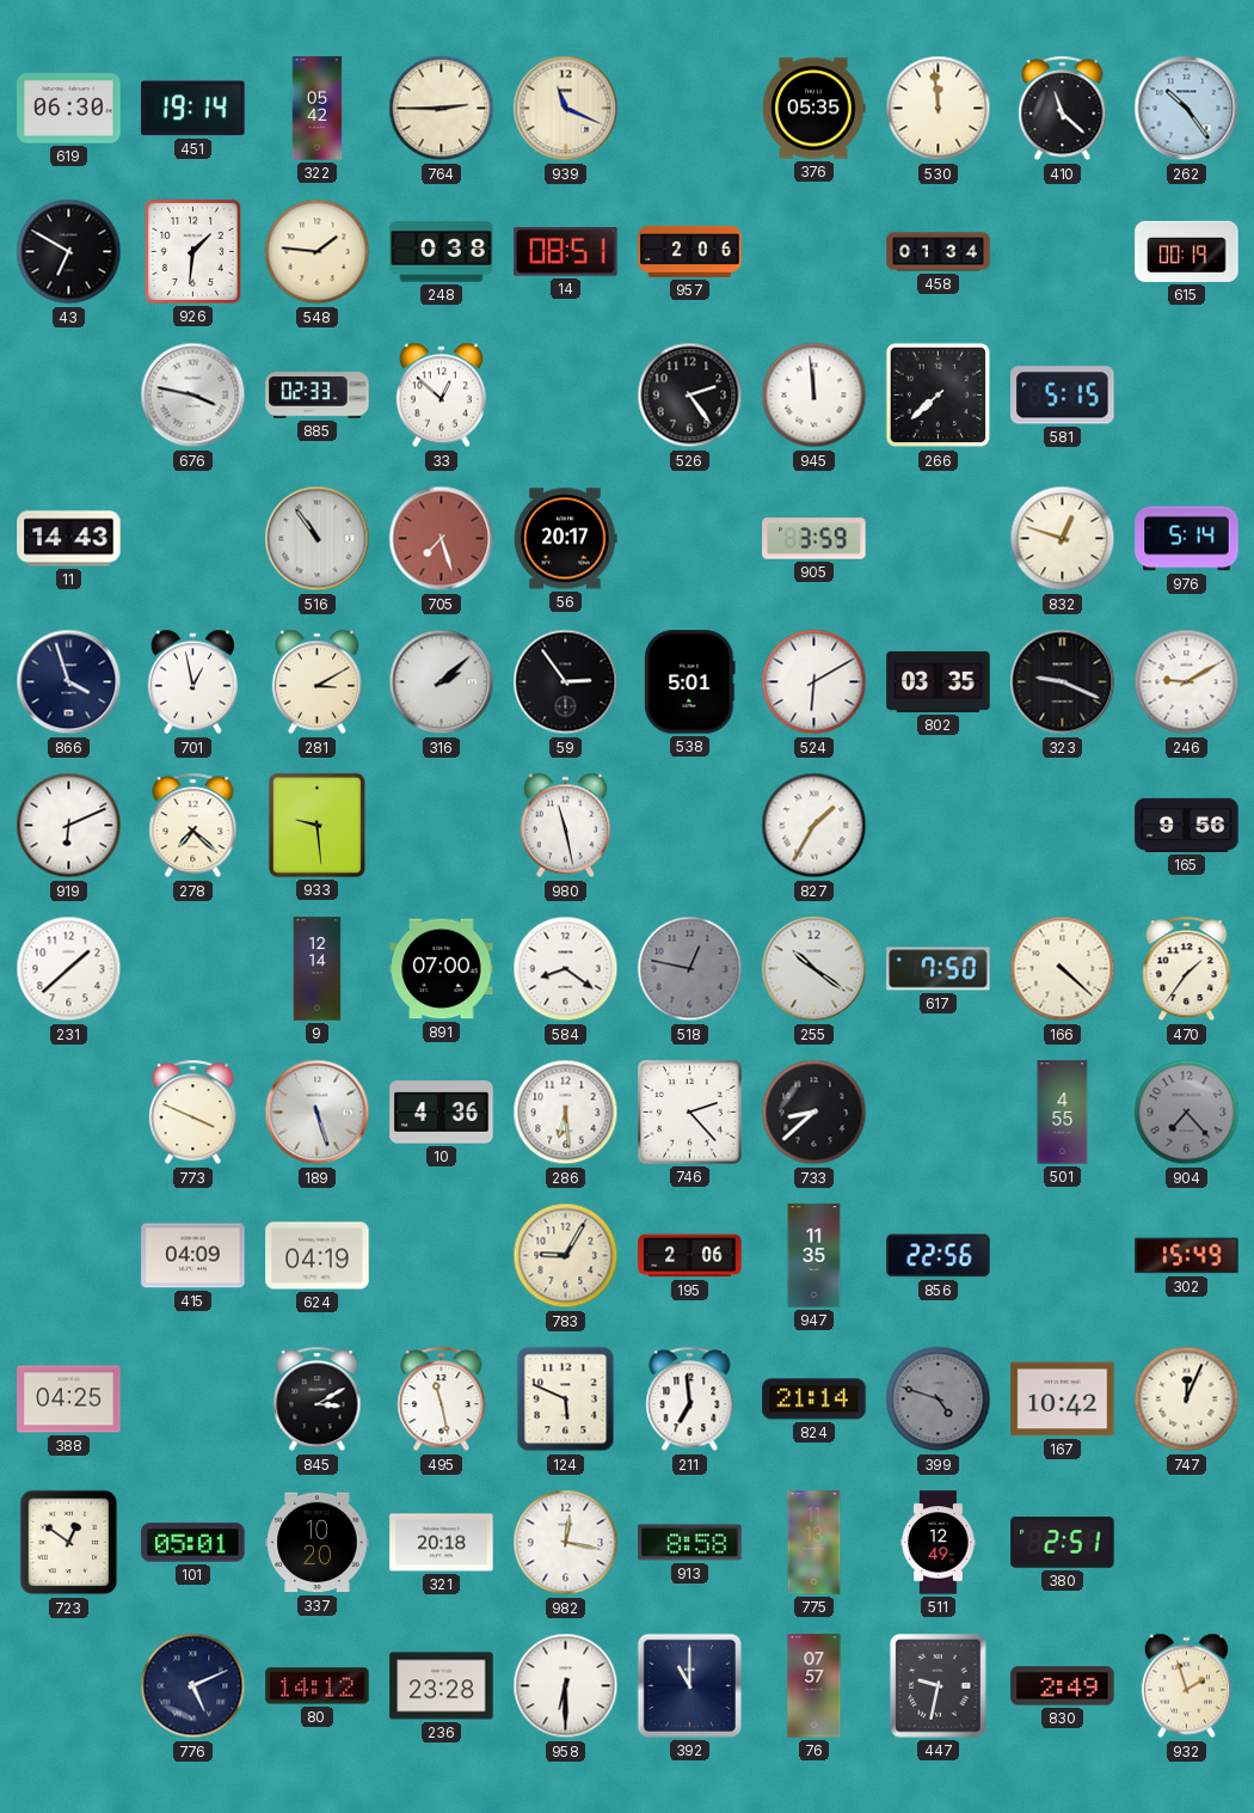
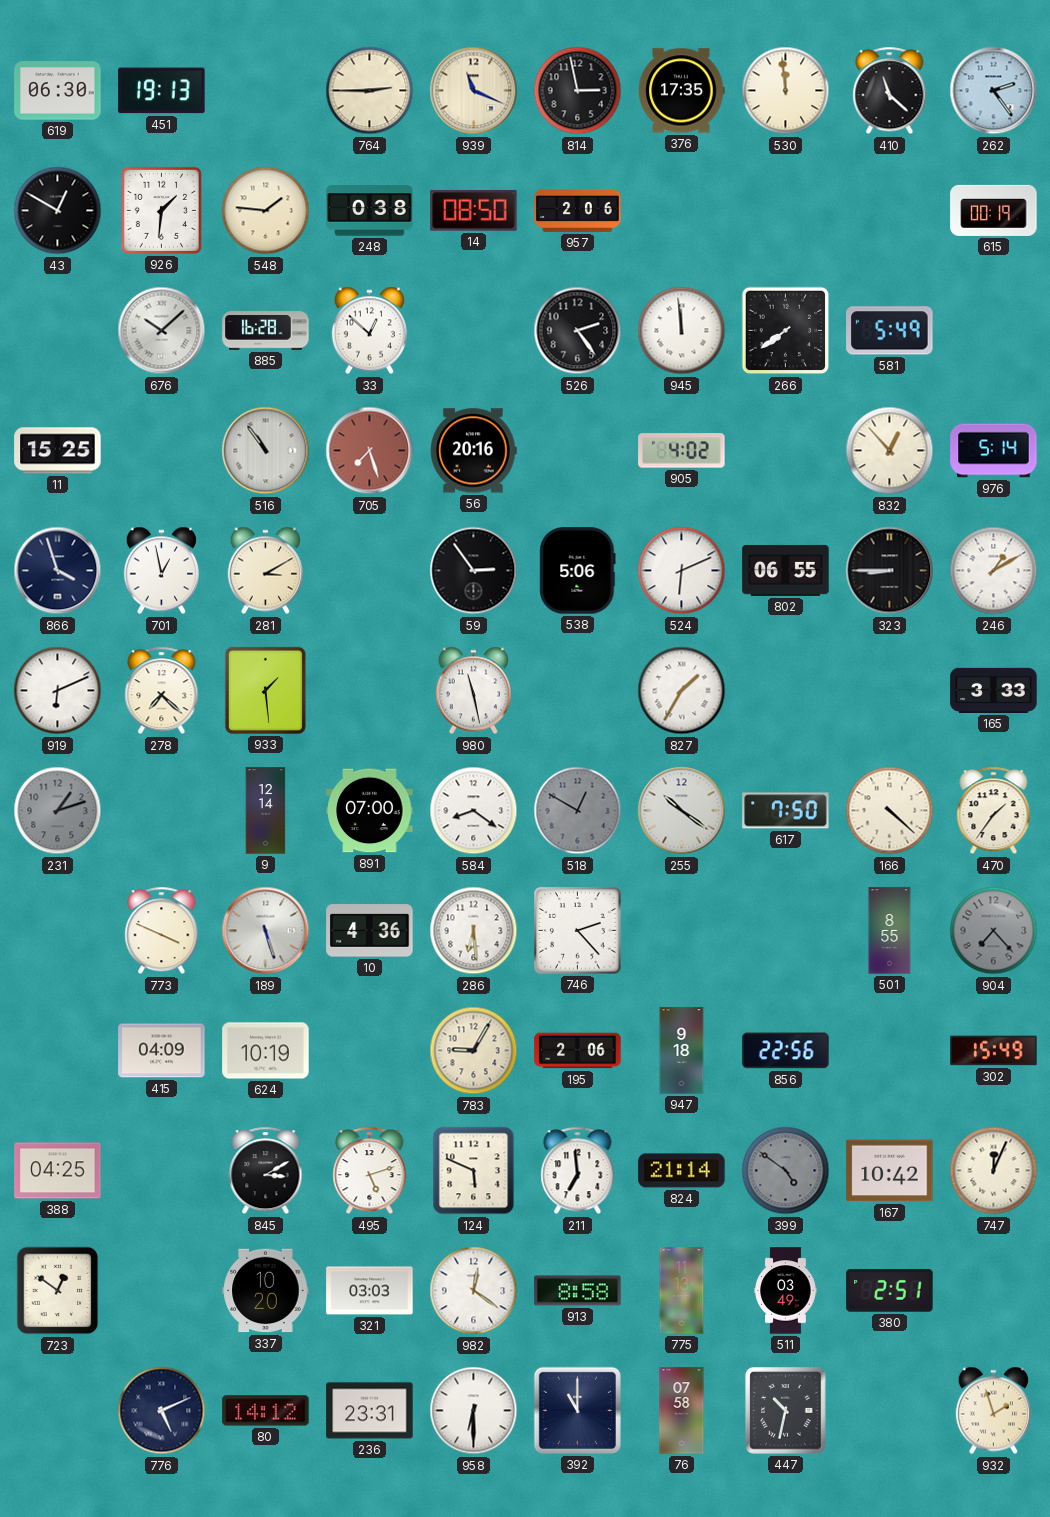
451: 19:14 -> 19:13 (162, 91)
322: 05:42 -> none (318, 109)
814: none -> 2:58 (578, 91)
376: 05:35 -> 17:35 (681, 91)
262: 10:24 -> 2:24 (994, 91)
43: 6:50 -> 12:50 (58, 211)
14: 08:51 -> 08:50 (474, 211)
458: 01:34 -> none (939, 252)
676: 3:47 -> 10:08 (162, 331)
885: 02:33 -> 16:28 (266, 331)
266: 7:38 -> 7:39 (786, 331)
581: 5:15 -> 5:49 (890, 331)
11: 14:43 -> 15:25 (58, 451)
56: 20:17 -> 20:16 (474, 451)
905: 3:59 -> 4:02 (682, 451)
832: 12:48 -> 12:53 (890, 451)
316: 2:08 -> none (442, 682)
538: 5:01 -> 5:06 (578, 571)
524: 6:10 -> 6:11 (682, 571)
802: 03:35 -> 06:55 (786, 570)
323: 9:19 -> 8:45 (890, 571)
246: 9:10 -> 1:10 (994, 571)
933: 9:29 -> 1:29 (265, 690)
165: 9:56 -> 3:33 (994, 690)
231: 1:38 -> 1:12 (58, 811)
231 dial: white -> grey (58, 811)
518: 12:47 -> 12:50 (578, 811)
733: 8:38 -> none (815, 1113)
501: 4:55 -> 8:55 (890, 931)
624: 04:19 -> 10:19 (266, 1051)
947: 11:35 -> 9:18 (682, 1051)
495: 11:28 -> 5:12 (370, 1171)
399: 4:48 -> 4:51 (786, 1171)
101: 05:01 -> none (193, 1543)
321: 20:18 -> 03:03 (370, 1291)
982: 12:17 -> 12:21 (474, 1291)
511: 12:49 -> 03:49 (786, 1291)
236: 23:28 -> 23:31 (370, 1411)
76: 07:57 -> 07:58 (682, 1411)
447: 9:32 -> 10:32 (786, 1411)
830: 2:49 -> none (1063, 1686)
